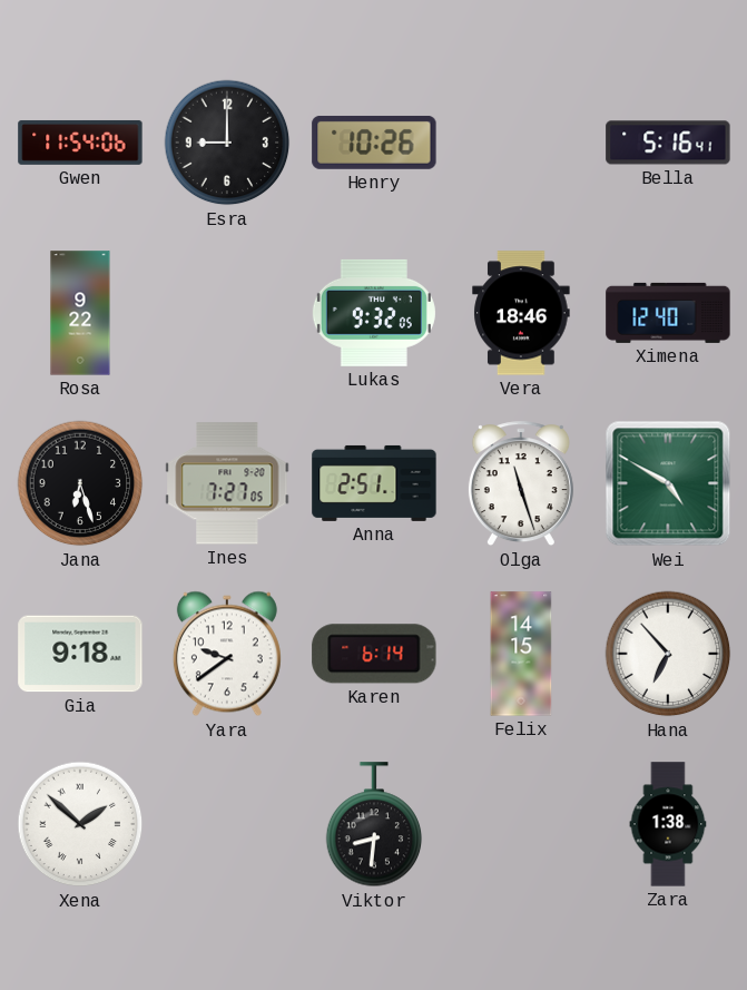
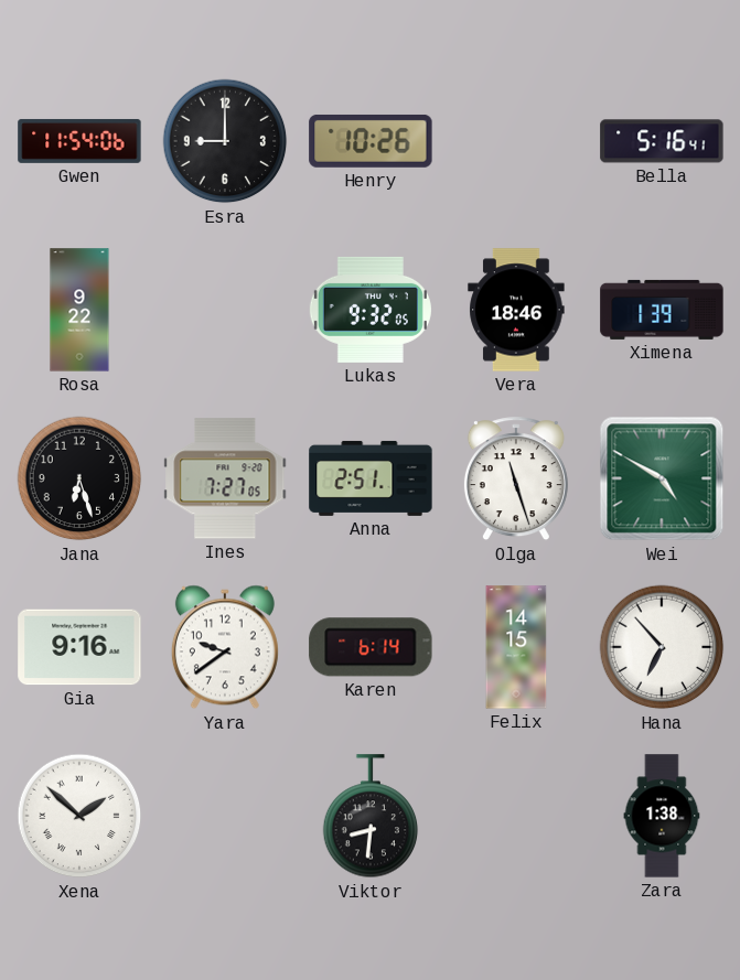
Ximena: 12:40 -> 1:39 (662, 310)
Gia: 9:18 -> 9:16 (79, 647)
